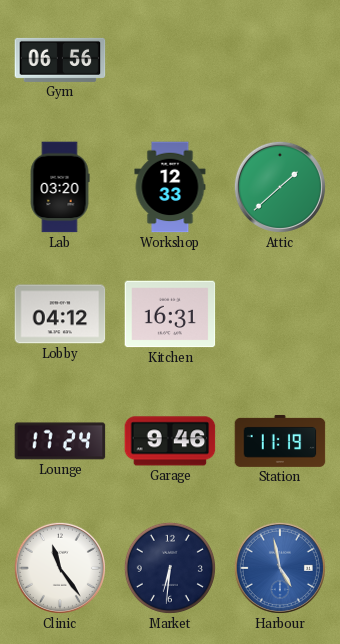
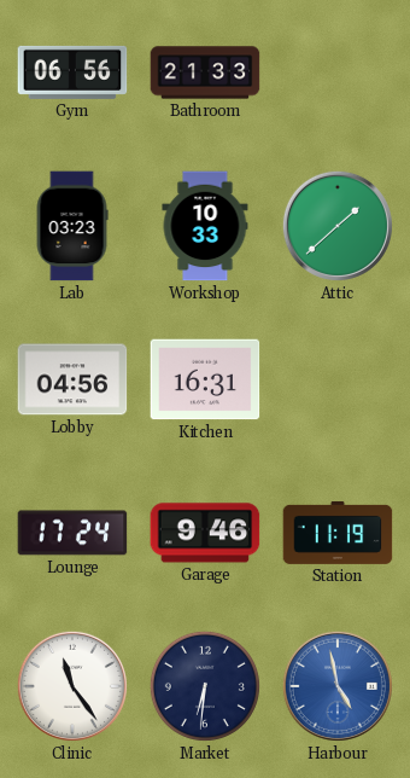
Bathroom: none -> 21:33 (205, 72)
Lab: 03:20 -> 03:23 (72, 226)
Workshop: 12:33 -> 10:33 (205, 226)
Lobby: 04:12 -> 04:56 (72, 379)
